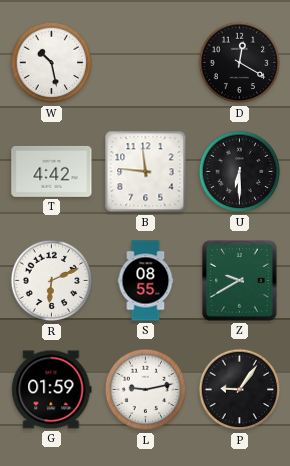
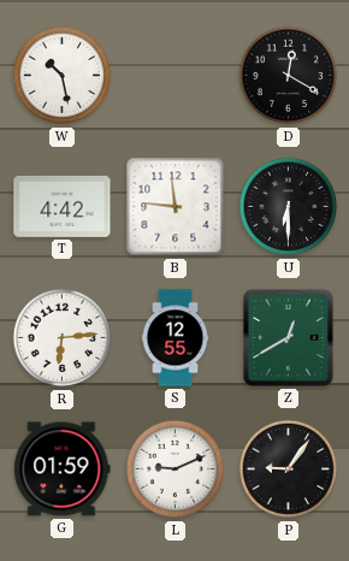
R: 6:11 -> 6:14 (63, 338)
S: 08:55 -> 12:55 (176, 338)
Z: 9:40 -> 12:40 (289, 338)
L: 9:13 -> 9:11 (176, 470)
